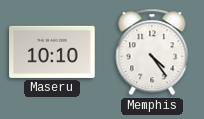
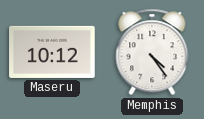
Maseru: 10:10 -> 10:12 (52, 52)
